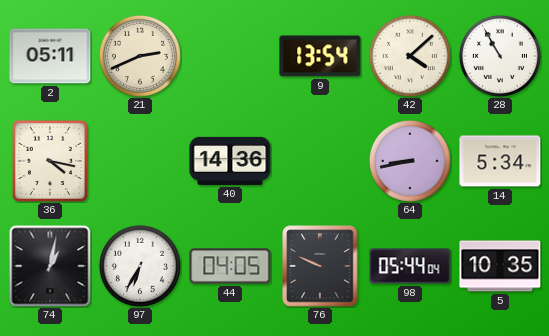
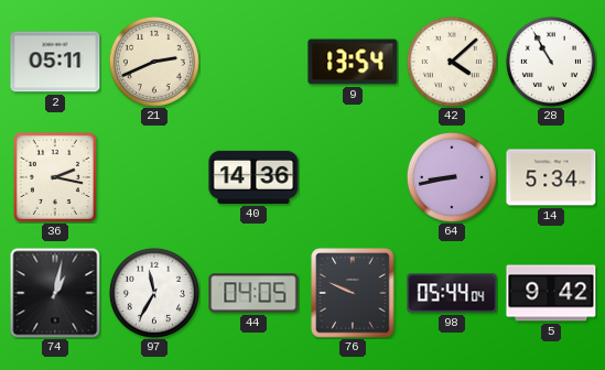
36: 4:17 -> 2:17 (55, 177)
97: 6:35 -> 11:35 (154, 293)
5: 10:35 -> 9:42 (551, 293)
